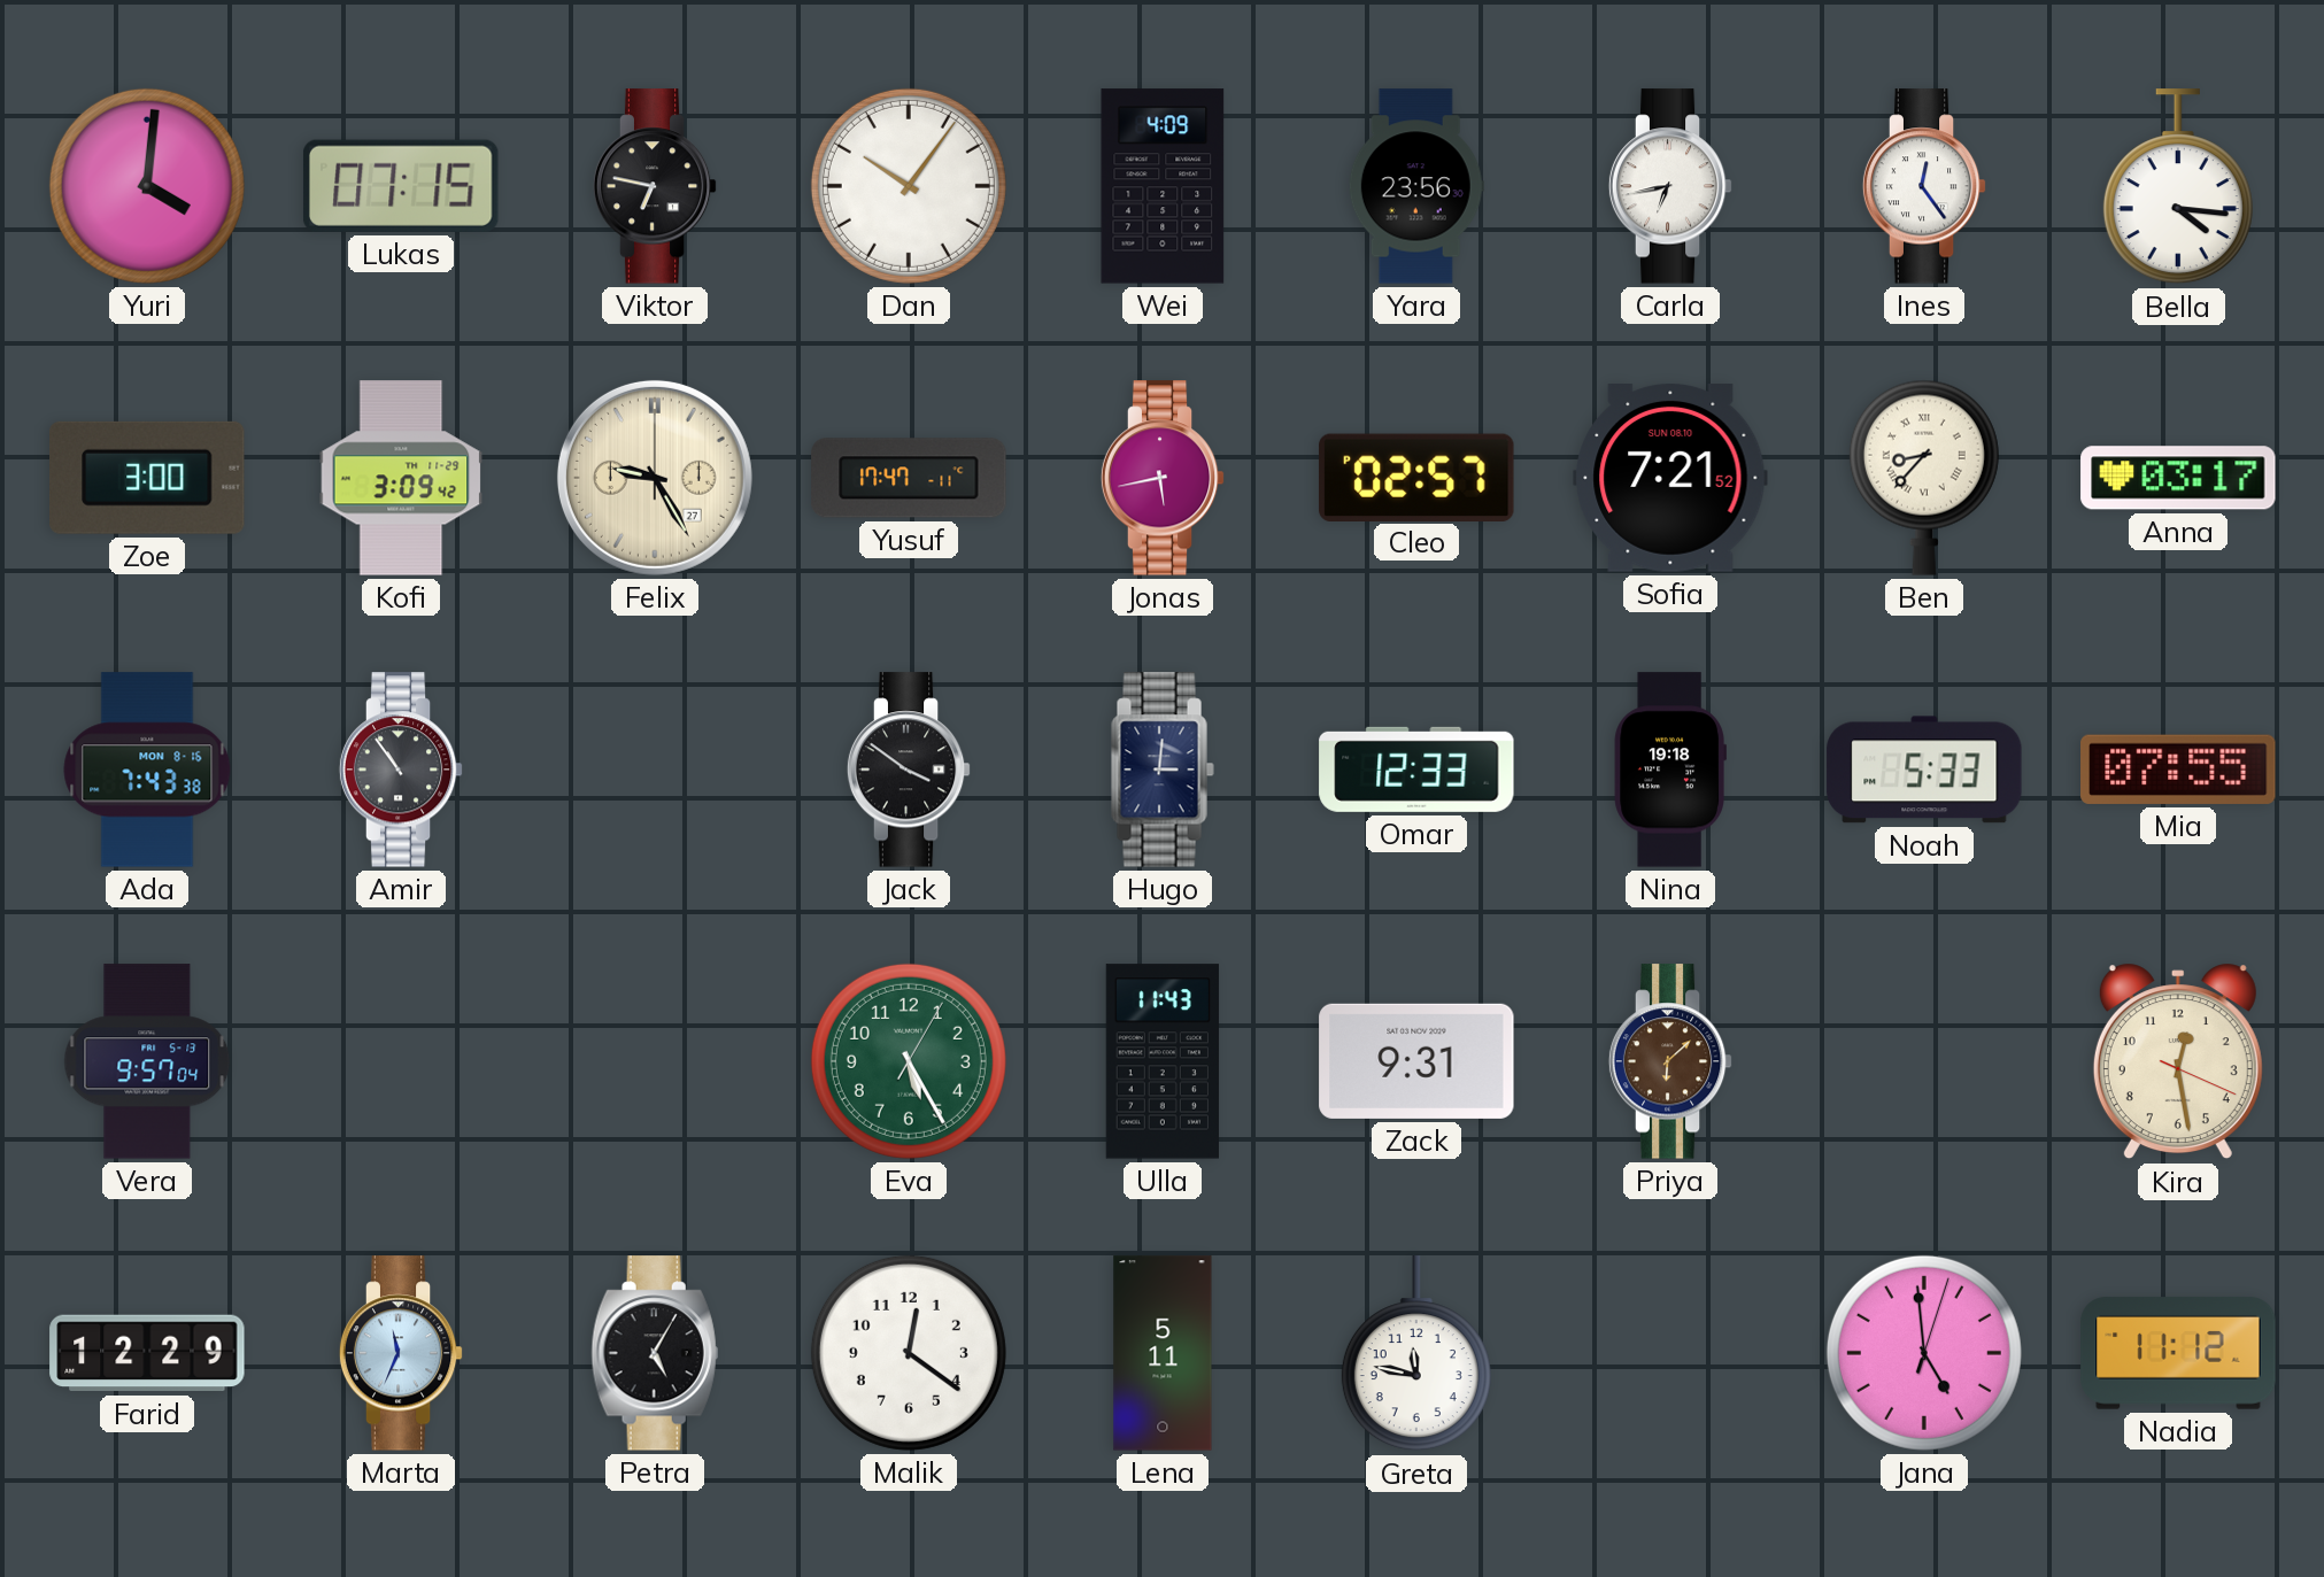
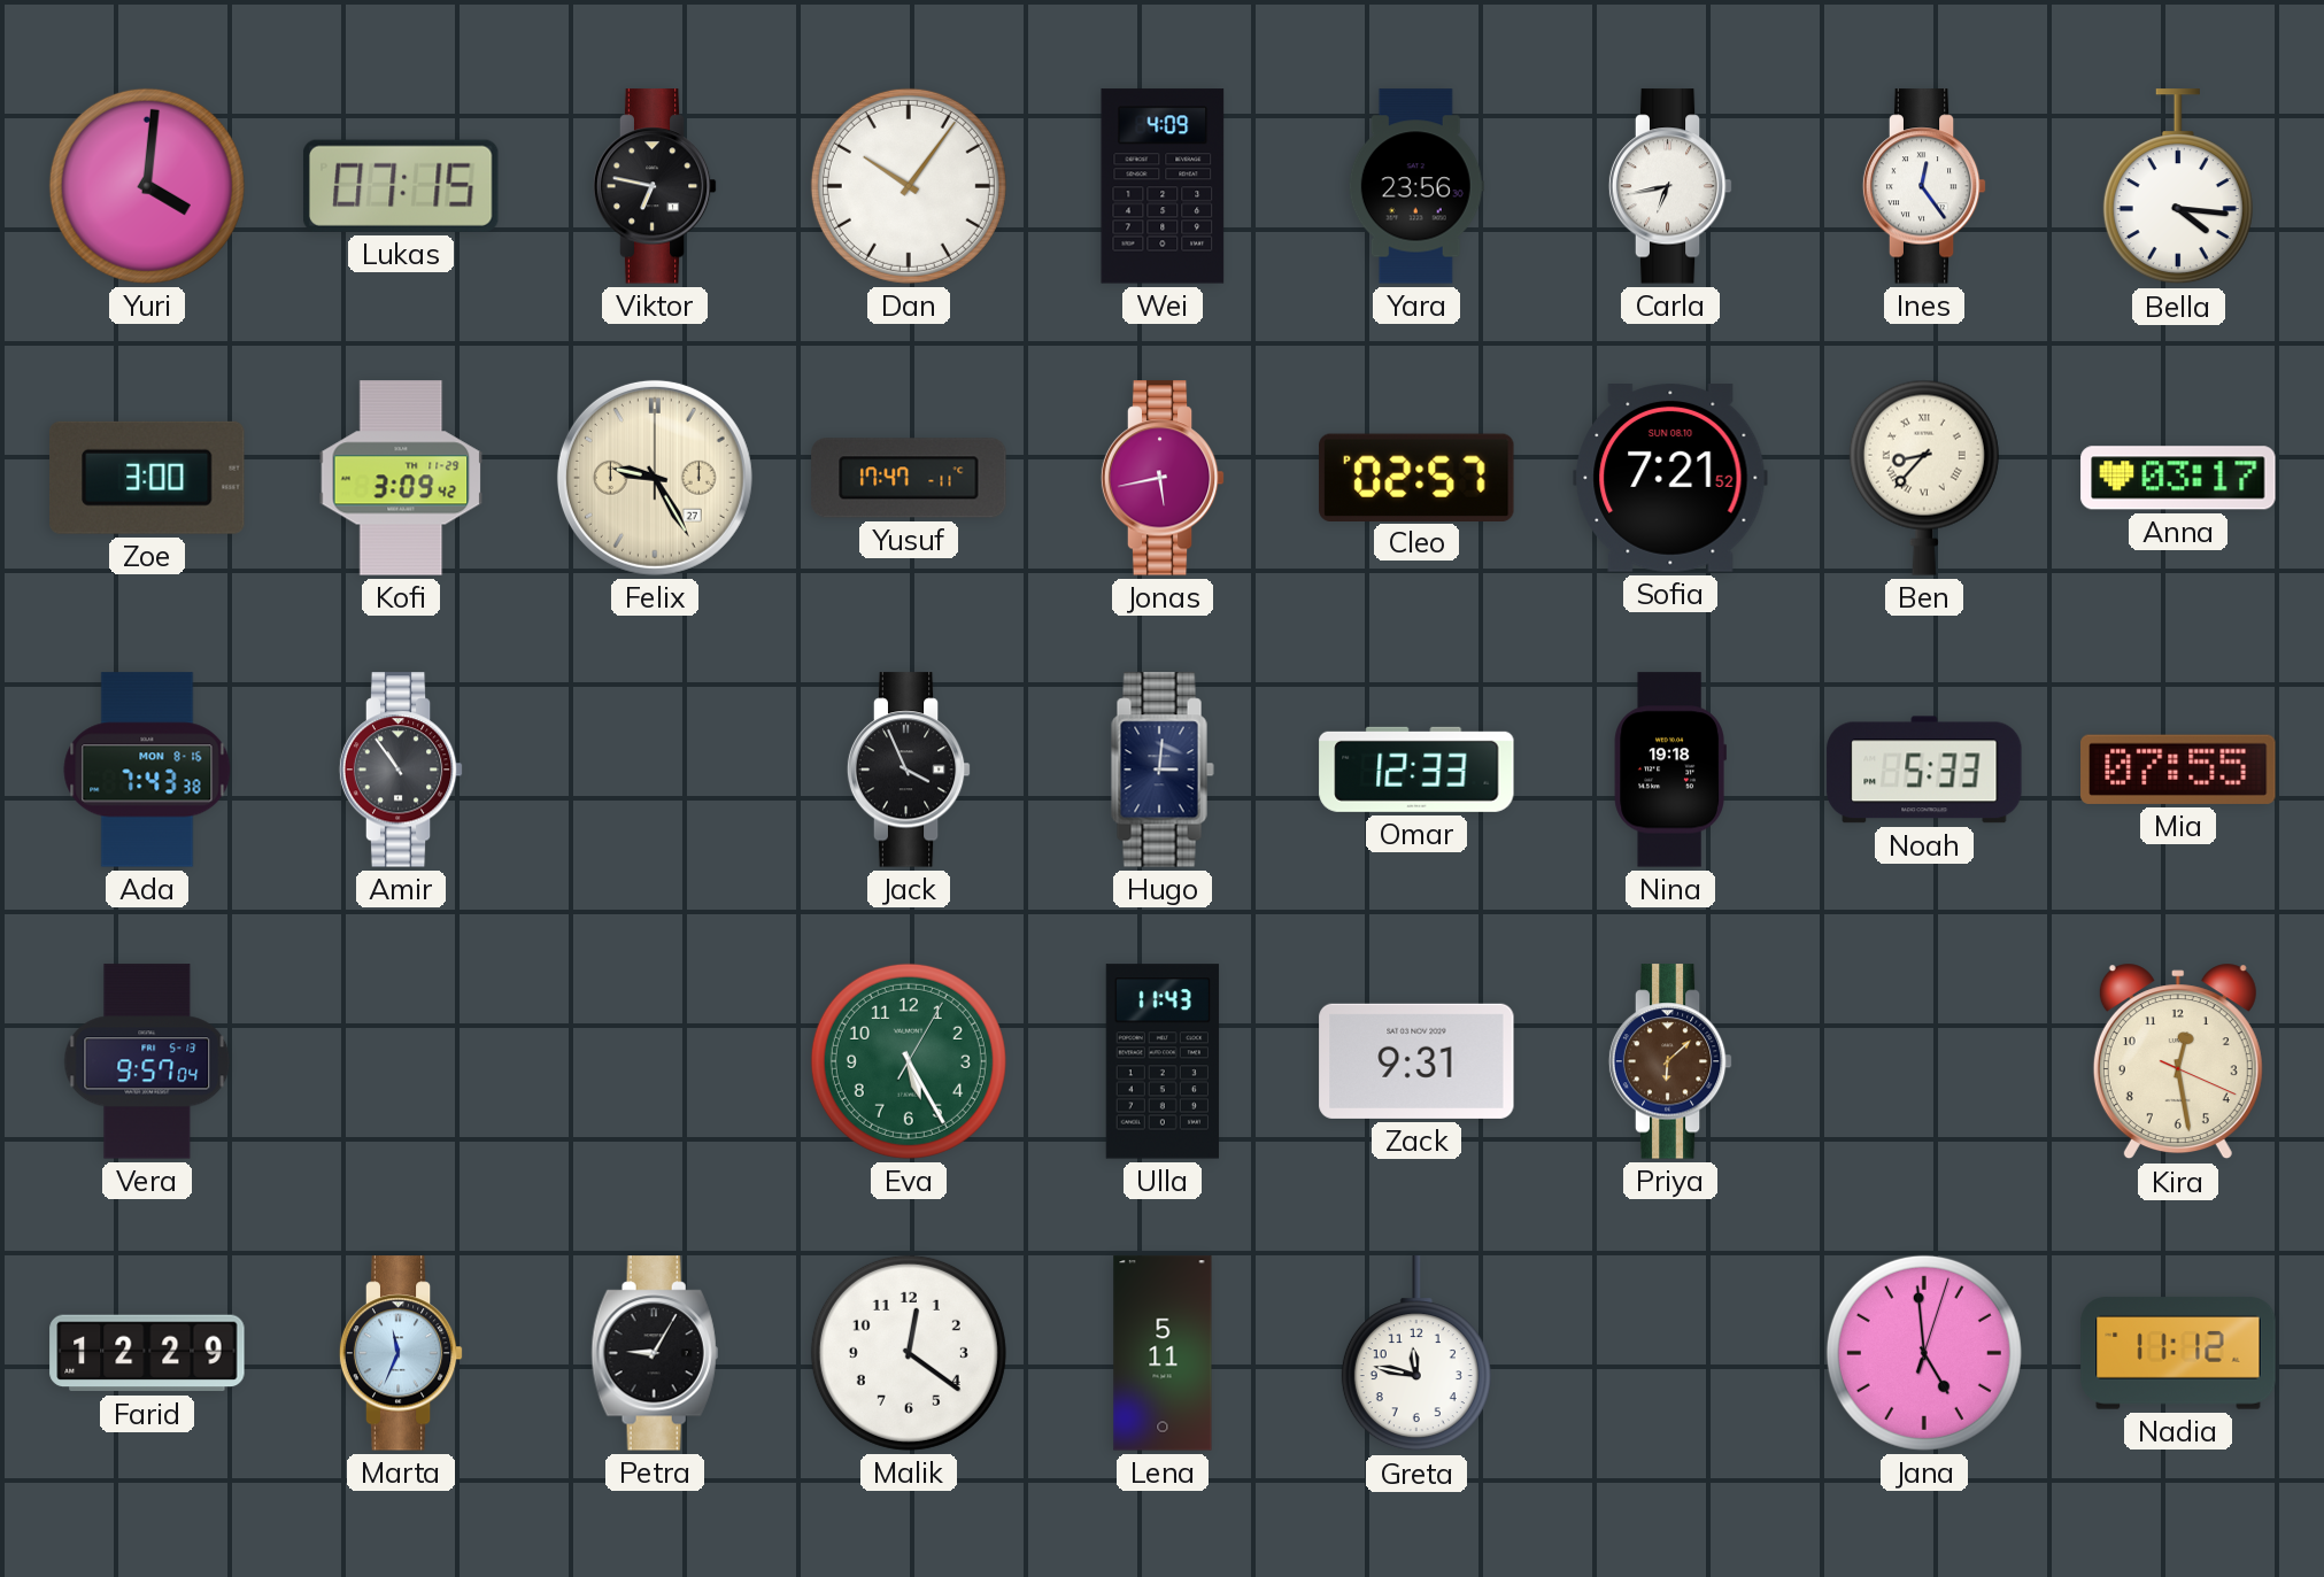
Jack: 3:51 -> 3:56 (909, 770)
Petra: 5:05 -> 9:05 (655, 1353)
